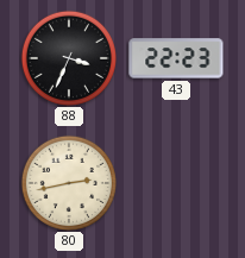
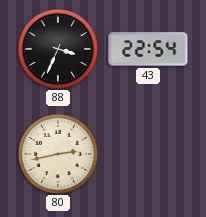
43: 22:23 -> 22:54 (148, 49)
